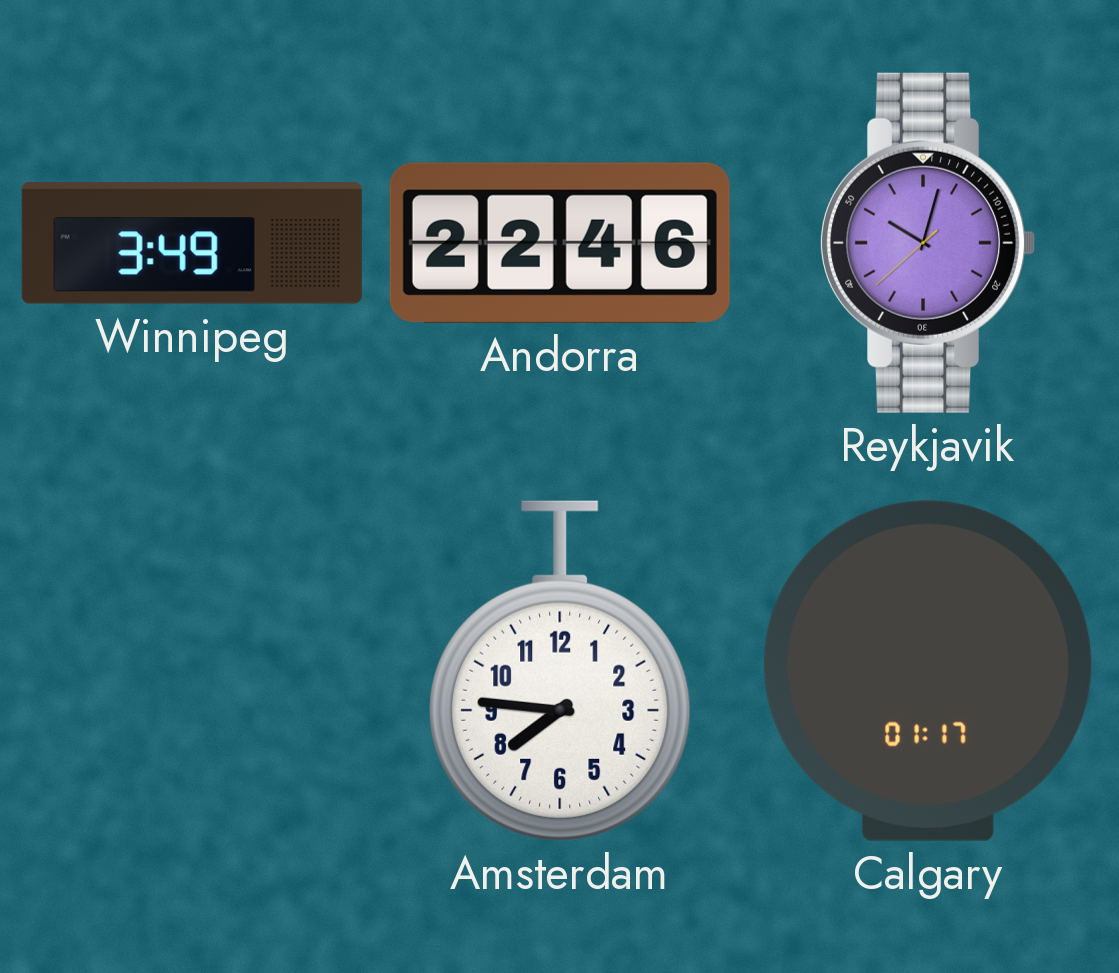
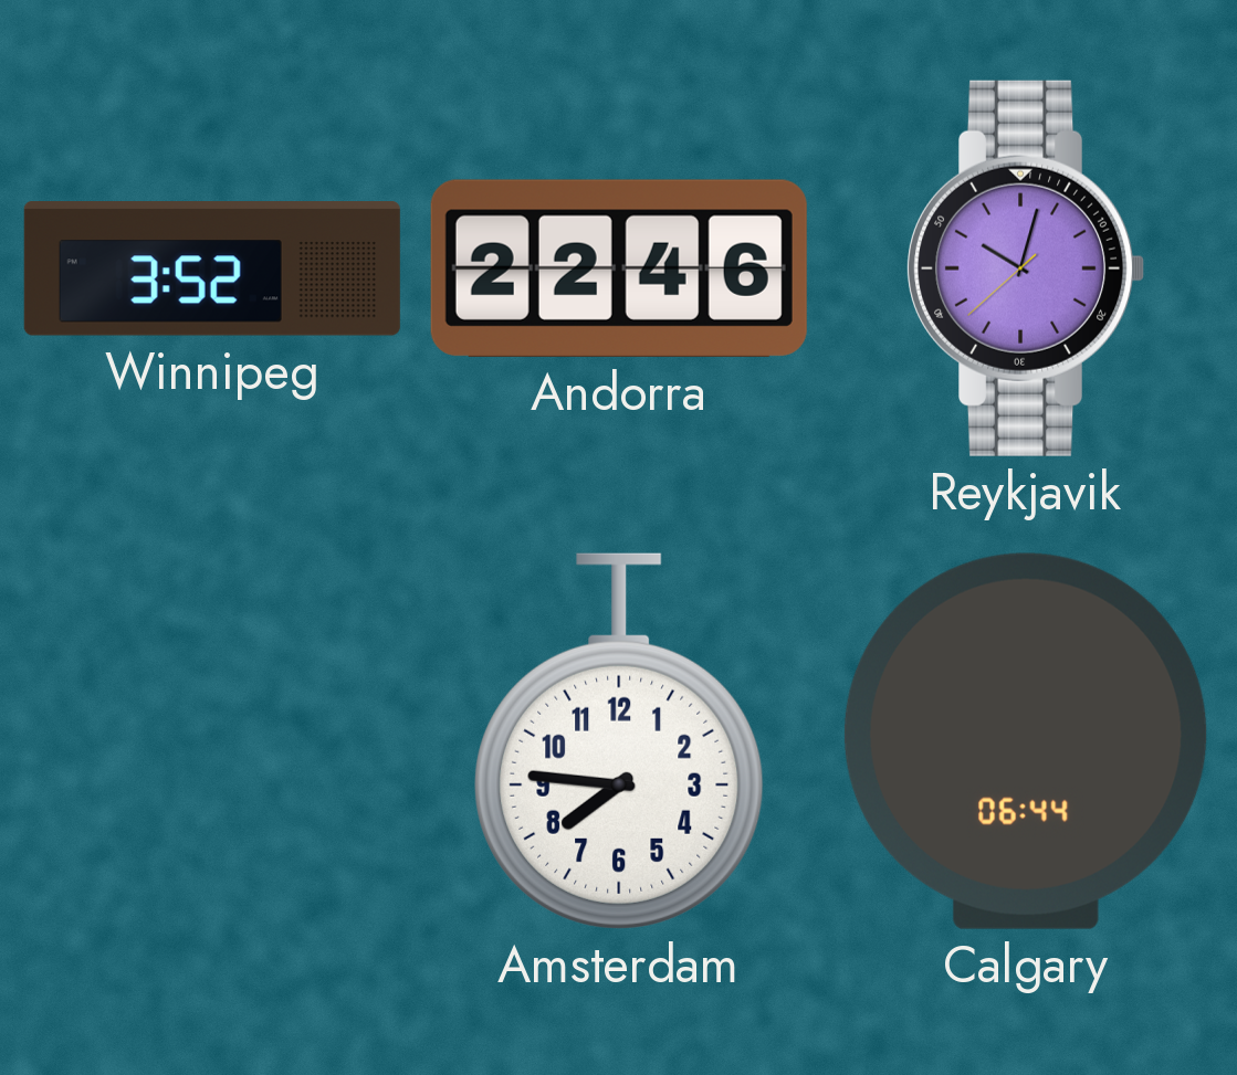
Winnipeg: 3:49 -> 3:52 (212, 268)
Calgary: 01:17 -> 06:44 (1026, 741)
